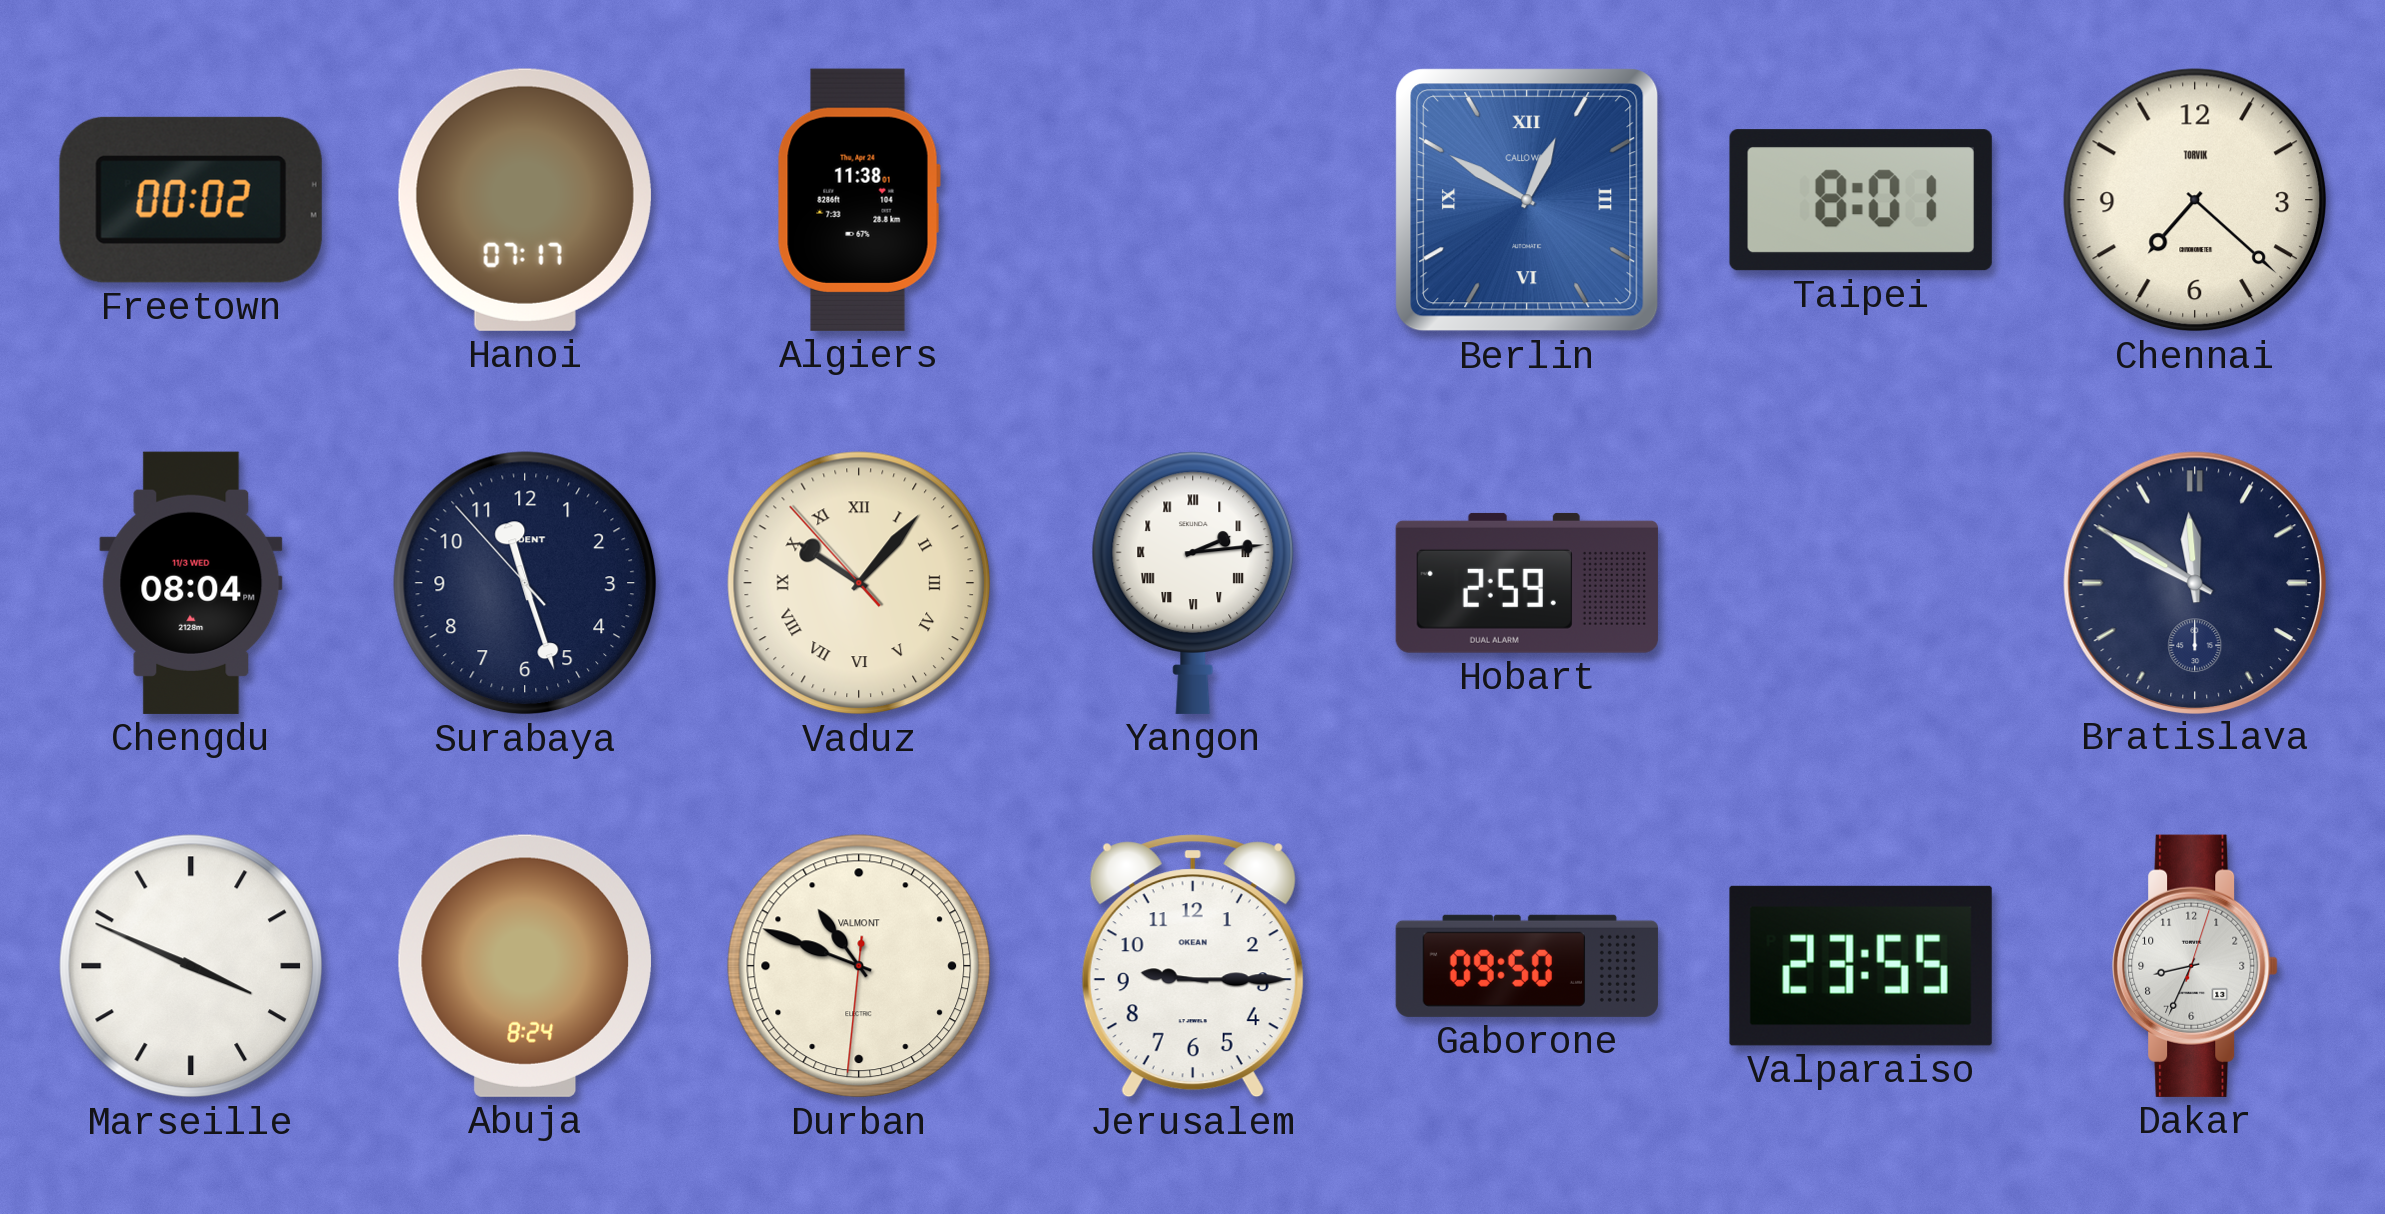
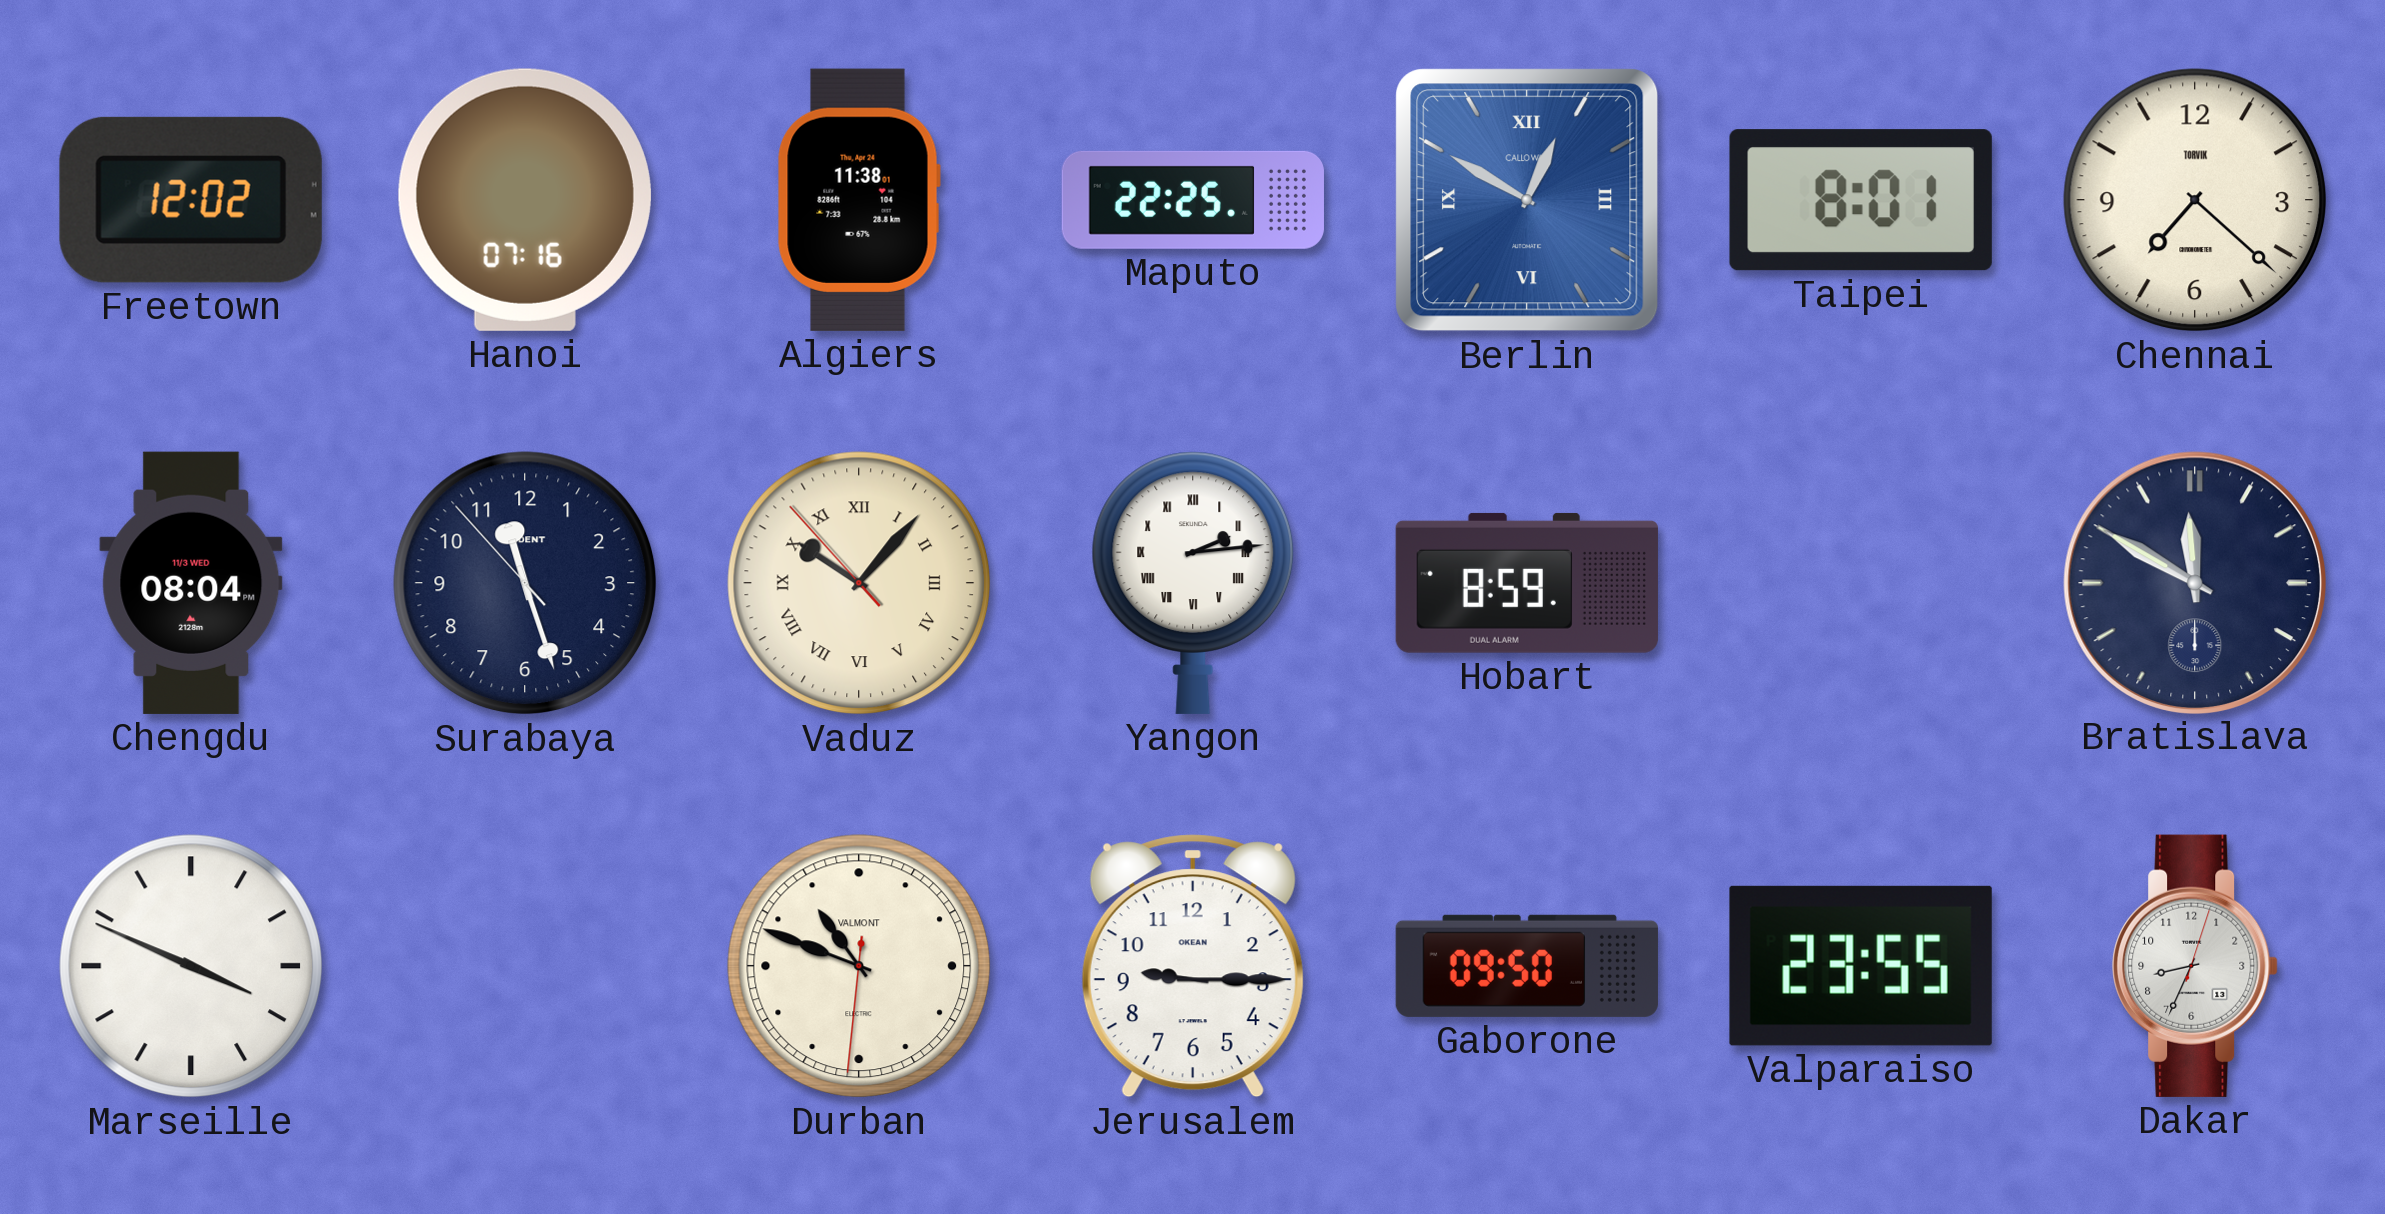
Freetown: 00:02 -> 12:02 (191, 200)
Hanoi: 07:17 -> 07:16 (525, 200)
Maputo: none -> 22:25 (1193, 200)
Hobart: 2:59 -> 8:59 (1527, 583)
Abuja: 8:24 -> none (525, 966)
